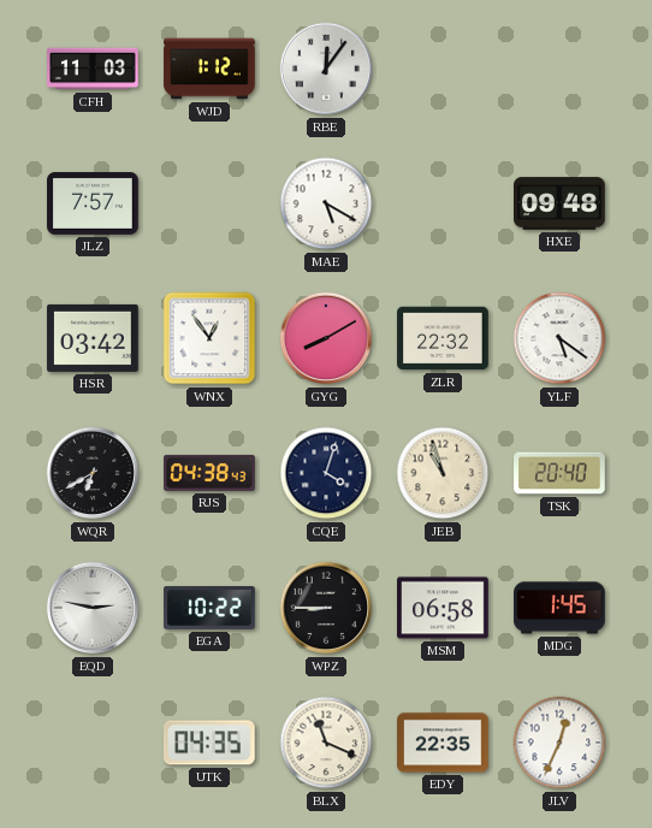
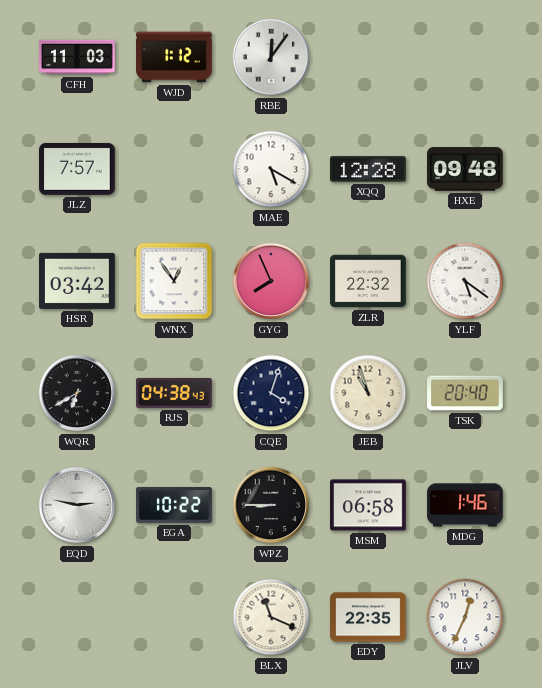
XQQ: none -> 12:28 (368, 169)
GYG: 8:10 -> 7:56 (271, 281)
MDG: 1:45 -> 1:46 (465, 505)
UTK: 04:35 -> none (209, 743)
